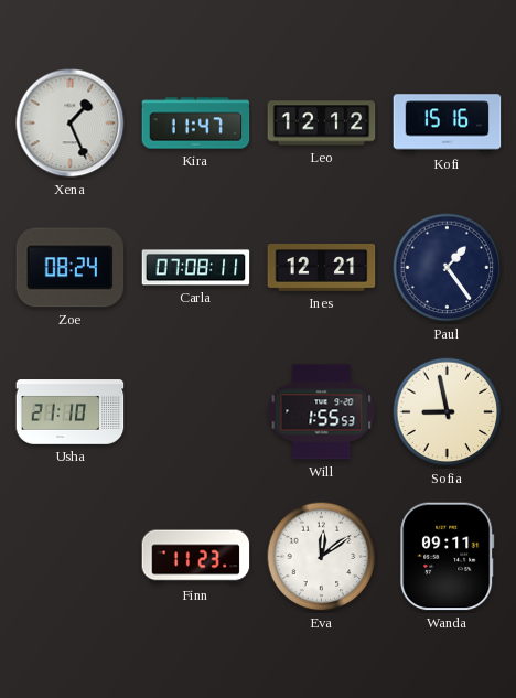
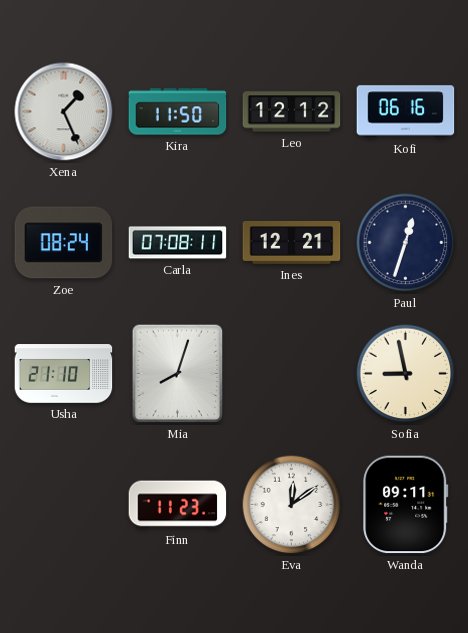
Kira: 11:47 -> 11:50 (178, 112)
Kofi: 15:16 -> 06:16 (406, 112)
Paul: 1:24 -> 12:33 (406, 243)
Mia: none -> 8:03 (178, 374)
Will: 1:55 -> none (322, 412)
